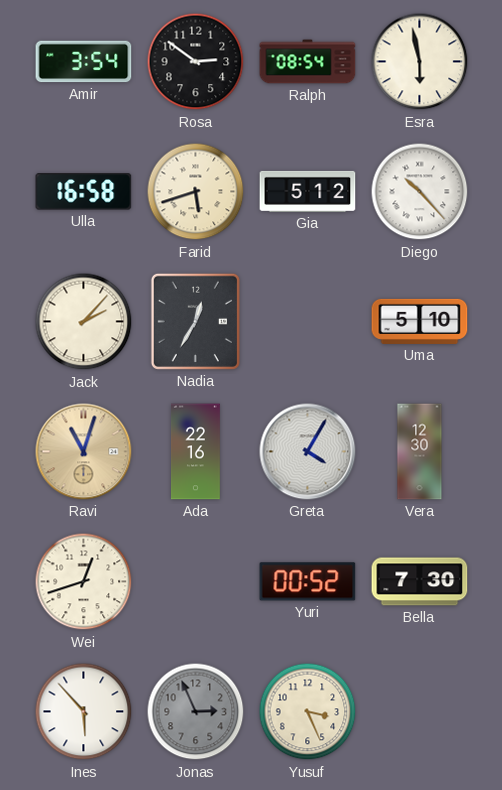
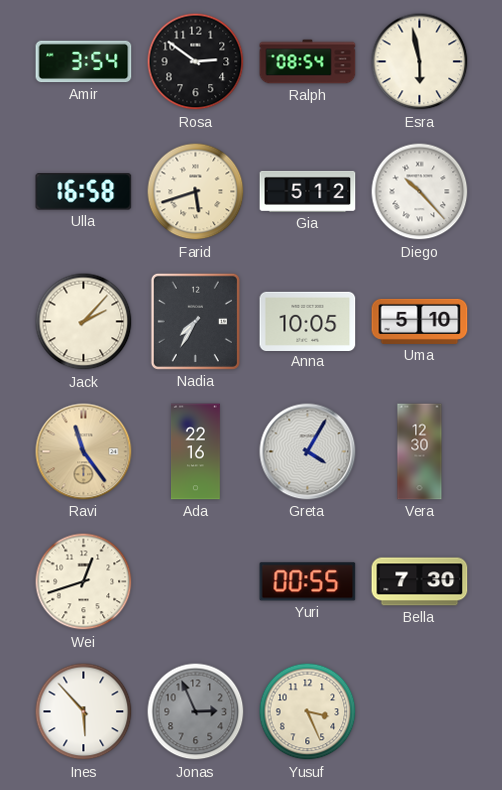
Nadia: 12:35 -> 7:35 (195, 321)
Anna: none -> 10:05 (308, 321)
Ravi: 11:03 -> 11:24 (84, 452)
Yuri: 00:52 -> 00:55 (308, 582)
